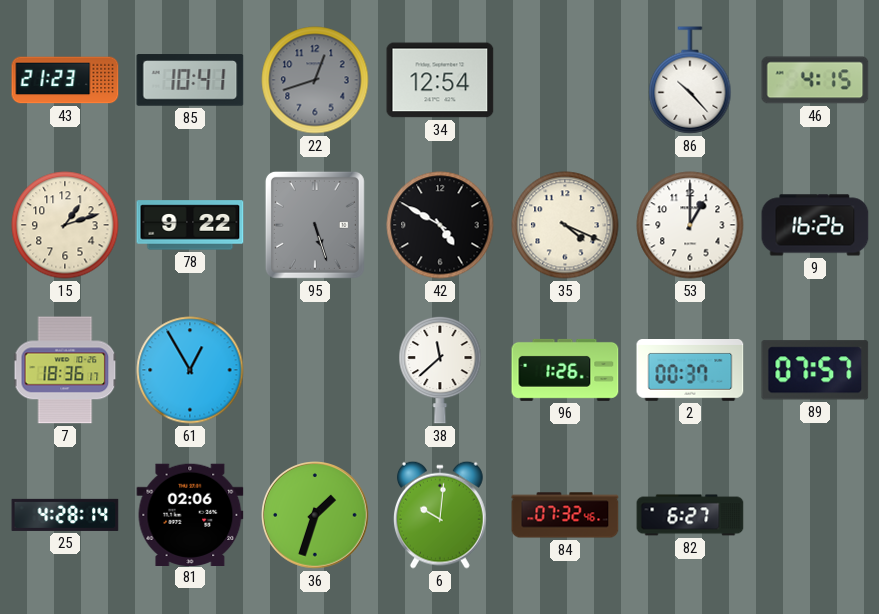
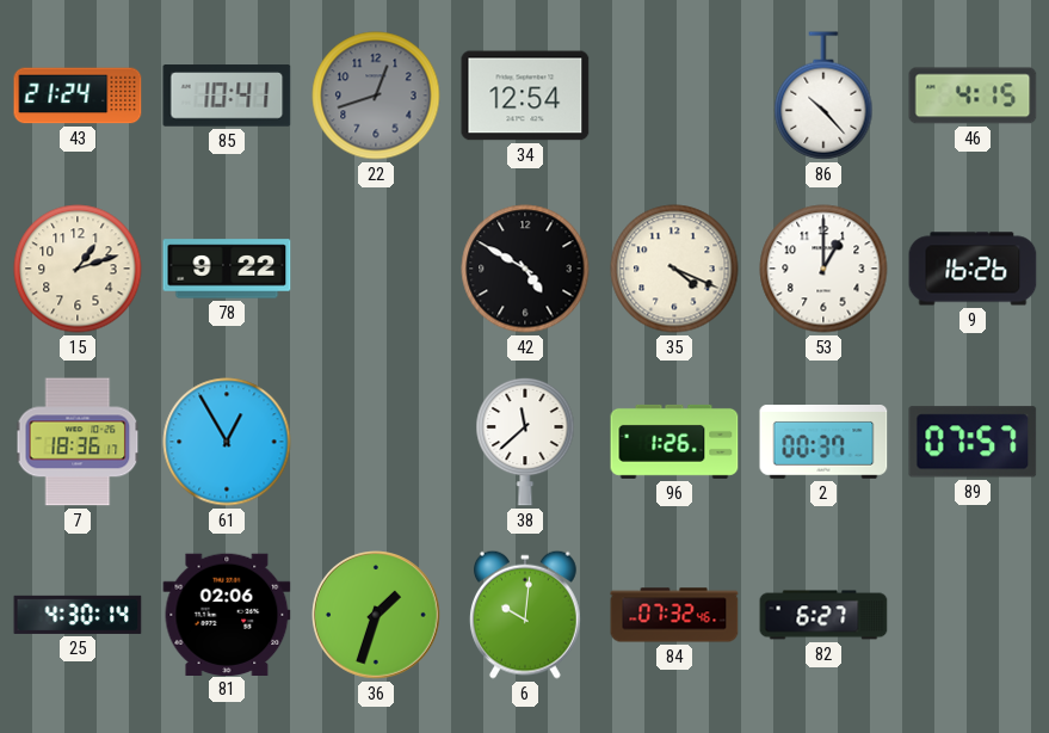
43: 21:23 -> 21:24 (78, 96)
95: 5:27 -> none (315, 225)
25: 4:28 -> 4:30 (78, 615)
